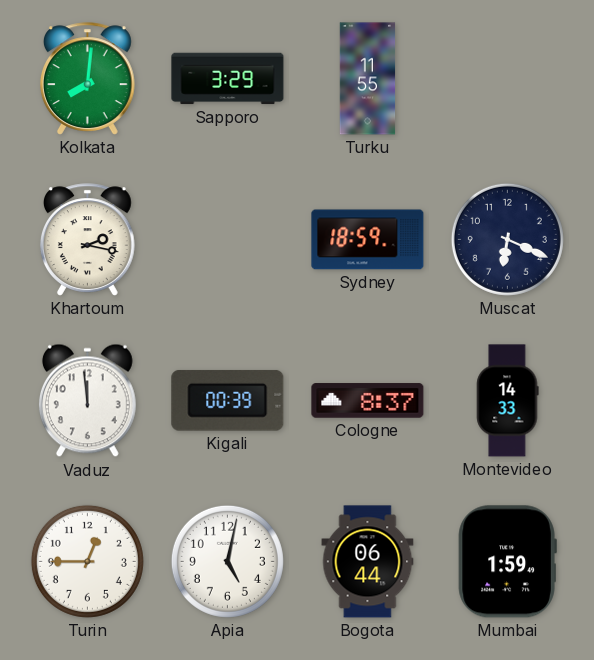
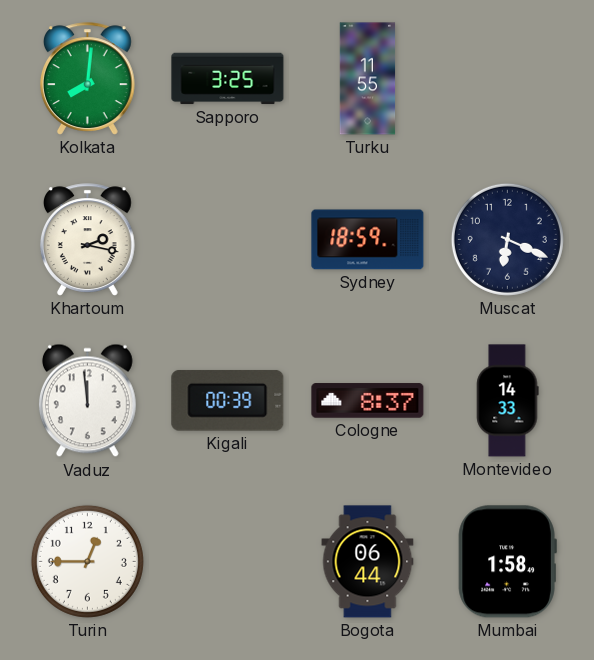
Sapporo: 3:29 -> 3:25 (228, 79)
Apia: 5:02 -> none (227, 561)
Mumbai: 1:59 -> 1:58 (507, 562)
